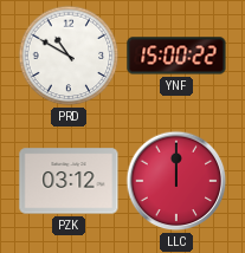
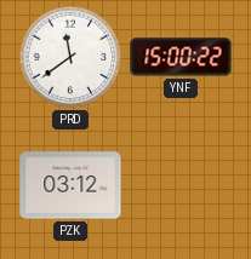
PRD: 10:50 -> 11:39 (70, 57)
LLC: 12:00 -> none (176, 181)
